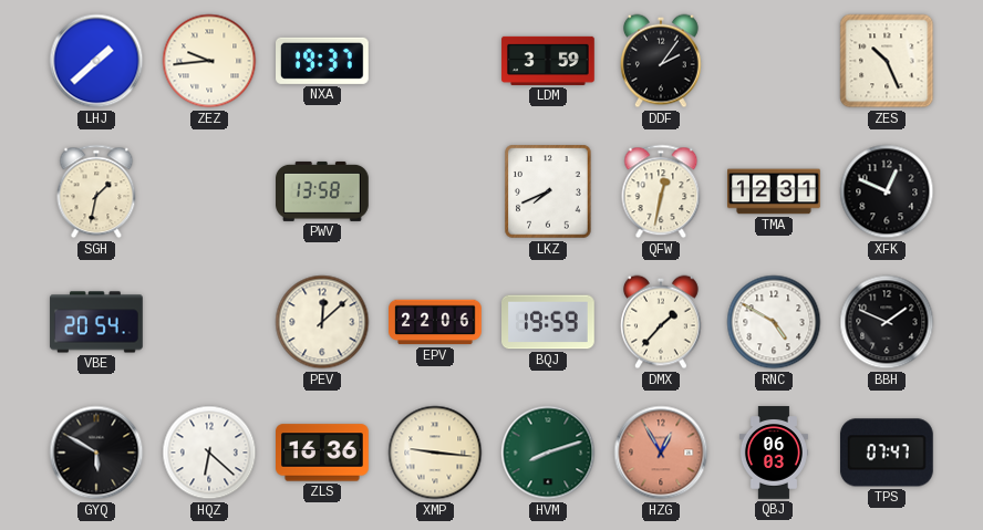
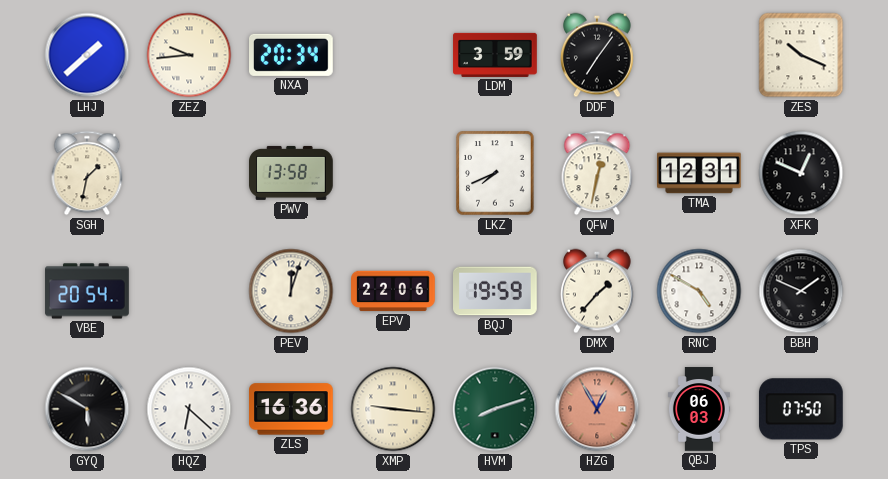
NXA: 19:37 -> 20:34 (292, 55)
DDF: 2:06 -> 7:06 (598, 55)
ZES: 10:26 -> 10:19 (801, 55)
PEV: 12:08 -> 12:03 (291, 291)
TPS: 07:47 -> 07:50 (801, 409)
